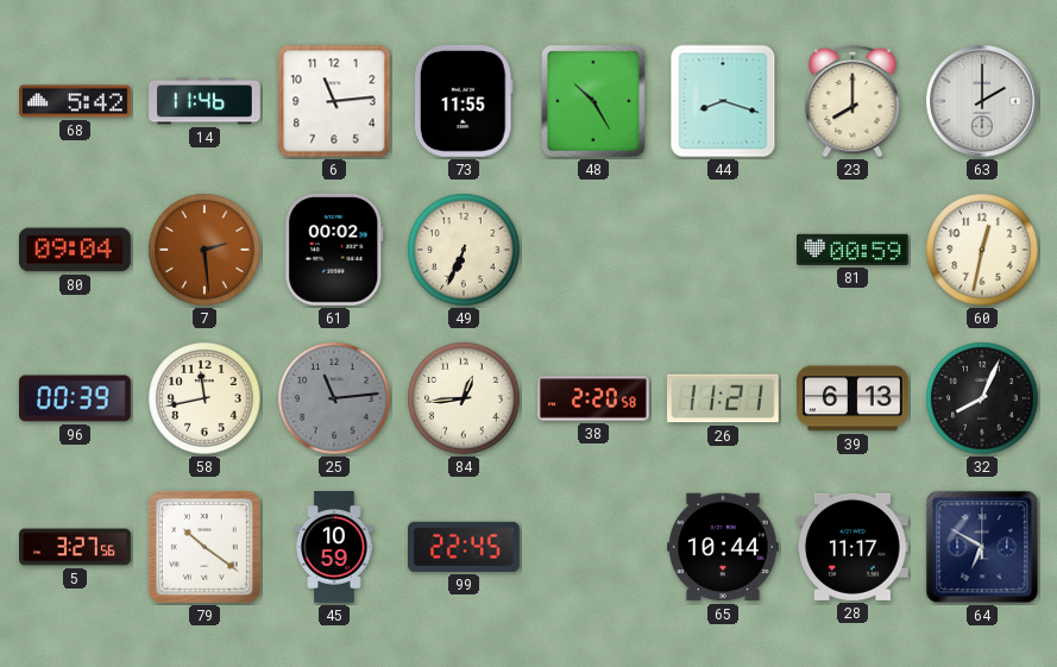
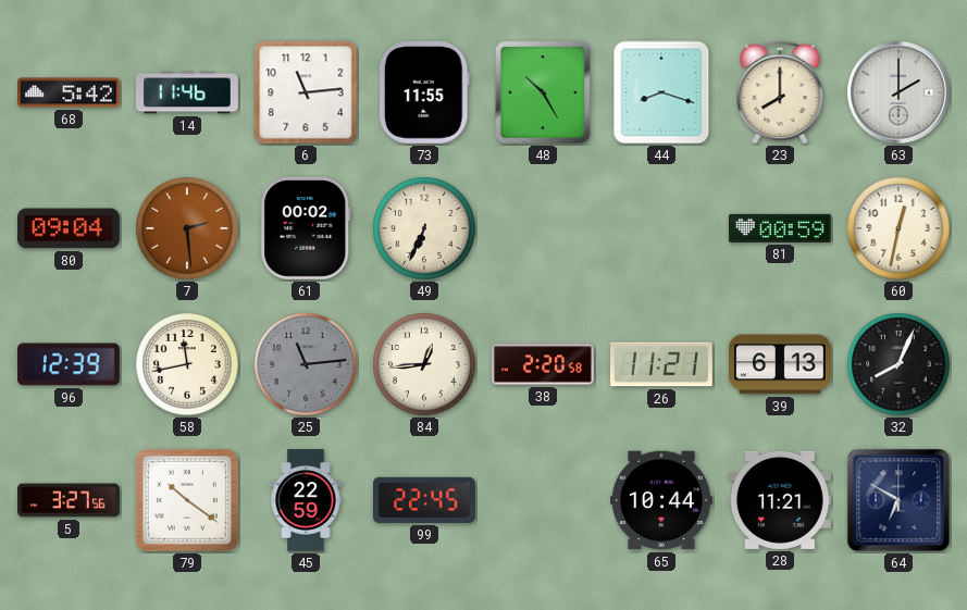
96: 00:39 -> 12:39 (70, 364)
45: 10:59 -> 22:59 (306, 500)
28: 11:17 -> 11:21 (780, 500)
